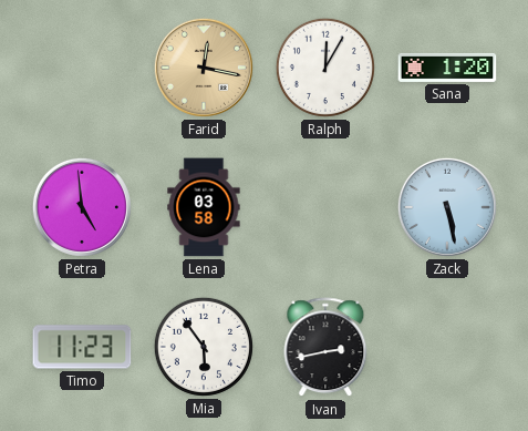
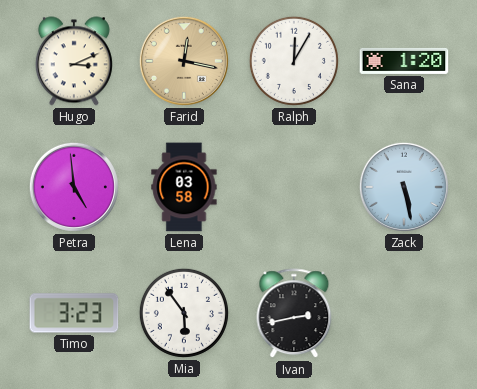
Hugo: none -> 3:11 (74, 61)
Timo: 11:23 -> 3:23 (74, 313)
